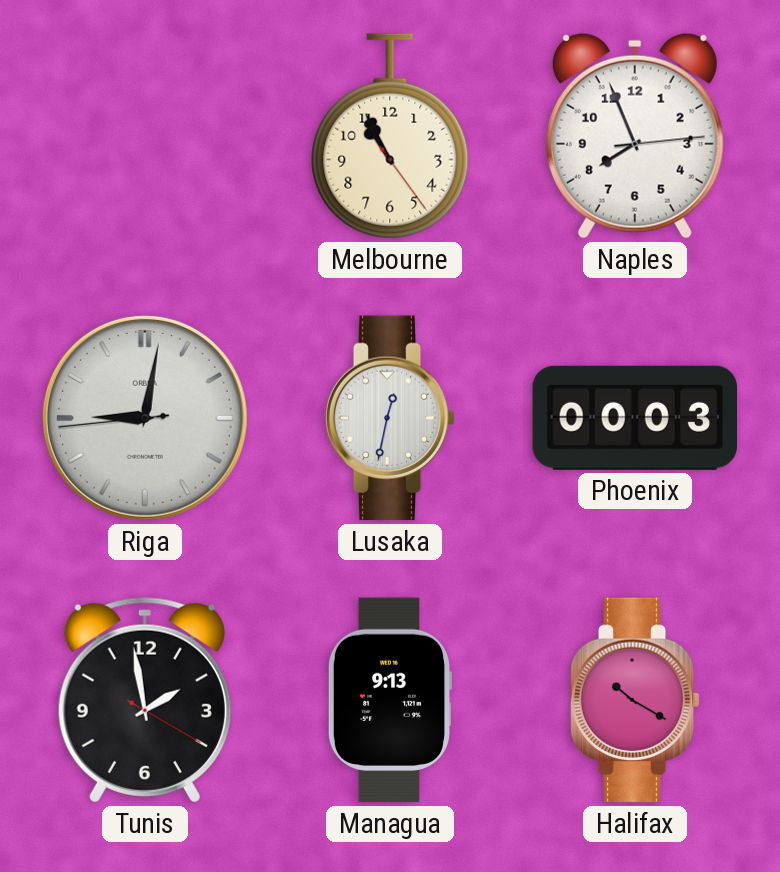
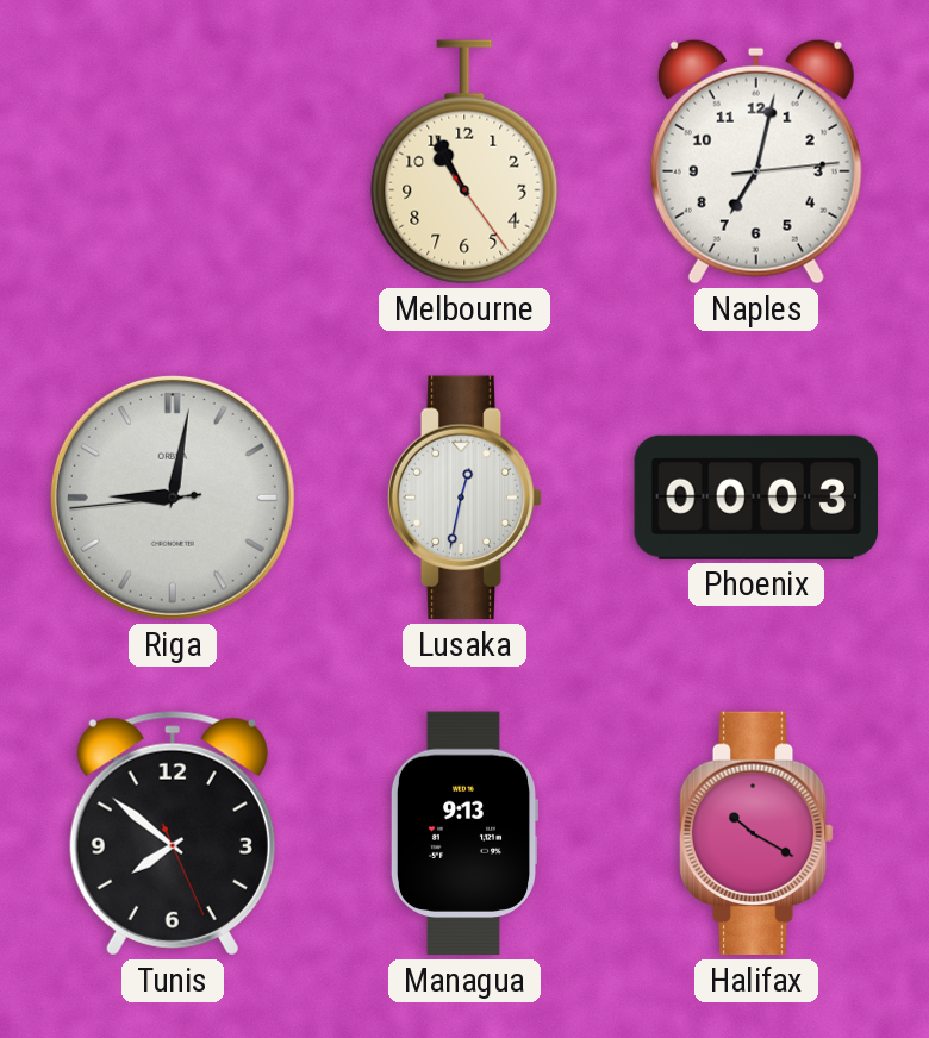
Naples: 7:56 -> 7:02 (756, 162)
Tunis: 1:58 -> 7:51 (173, 833)
